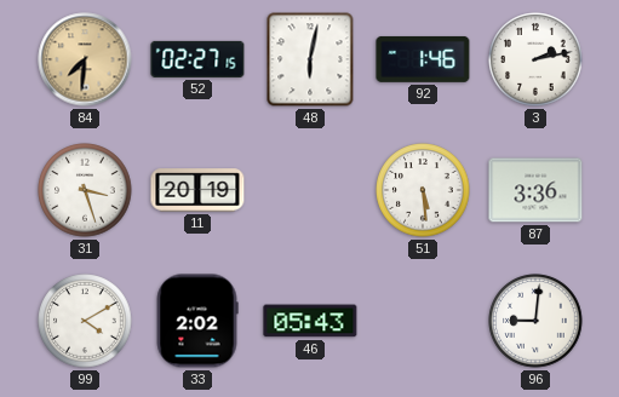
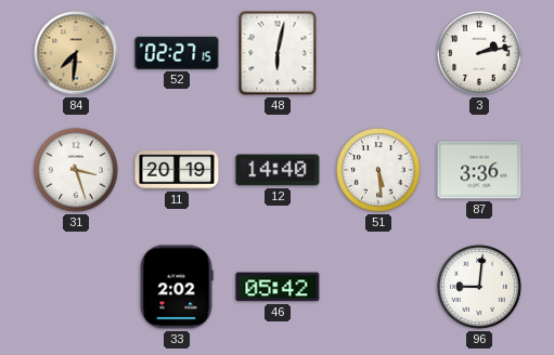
92: 1:46 -> none (423, 59)
12: none -> 14:40 (278, 170)
99: 4:10 -> none (85, 321)
46: 05:43 -> 05:42 (278, 287)
